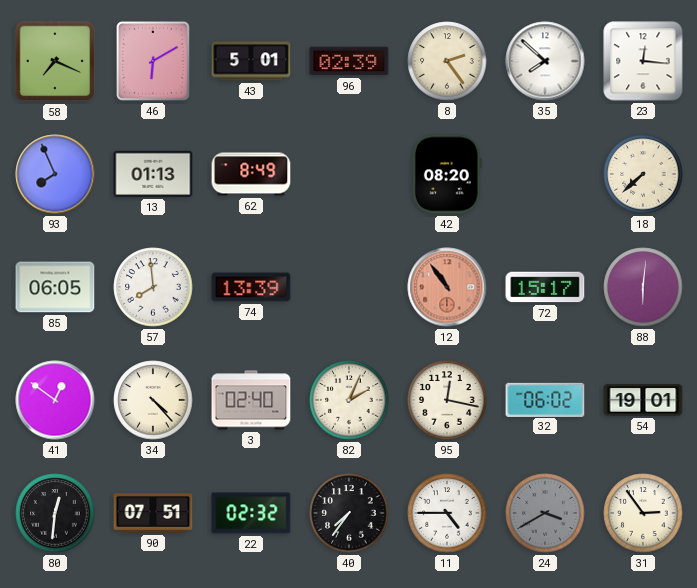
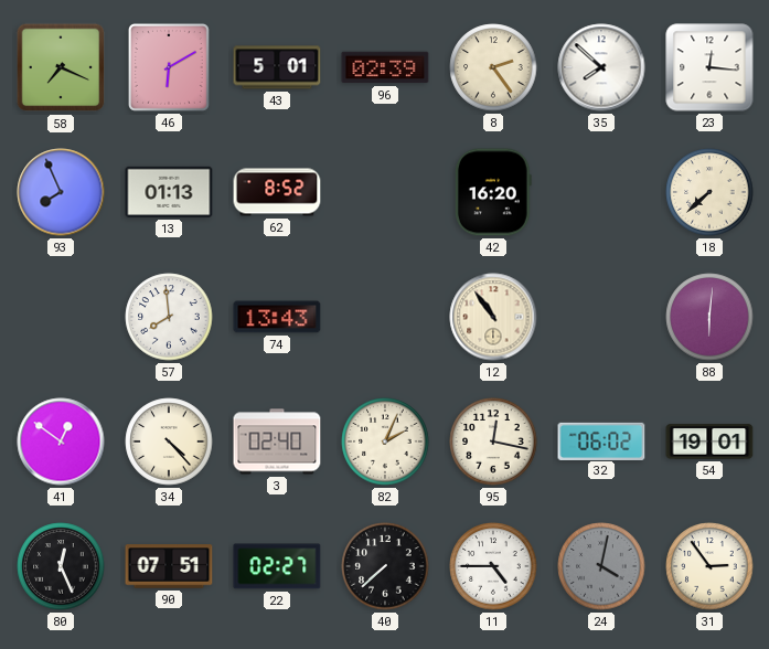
62: 8:49 -> 8:52 (277, 192)
42: 08:20 -> 16:20 (493, 192)
85: 06:05 -> none (55, 287)
74: 13:39 -> 13:43 (277, 317)
12 dial: salmon -> cream (493, 317)
72: 15:17 -> none (545, 287)
80: 12:31 -> 12:26 (61, 566)
22: 02:32 -> 02:27 (277, 566)
40: 7:36 -> 7:38 (385, 566)
24: 3:40 -> 4:02 (601, 566)
